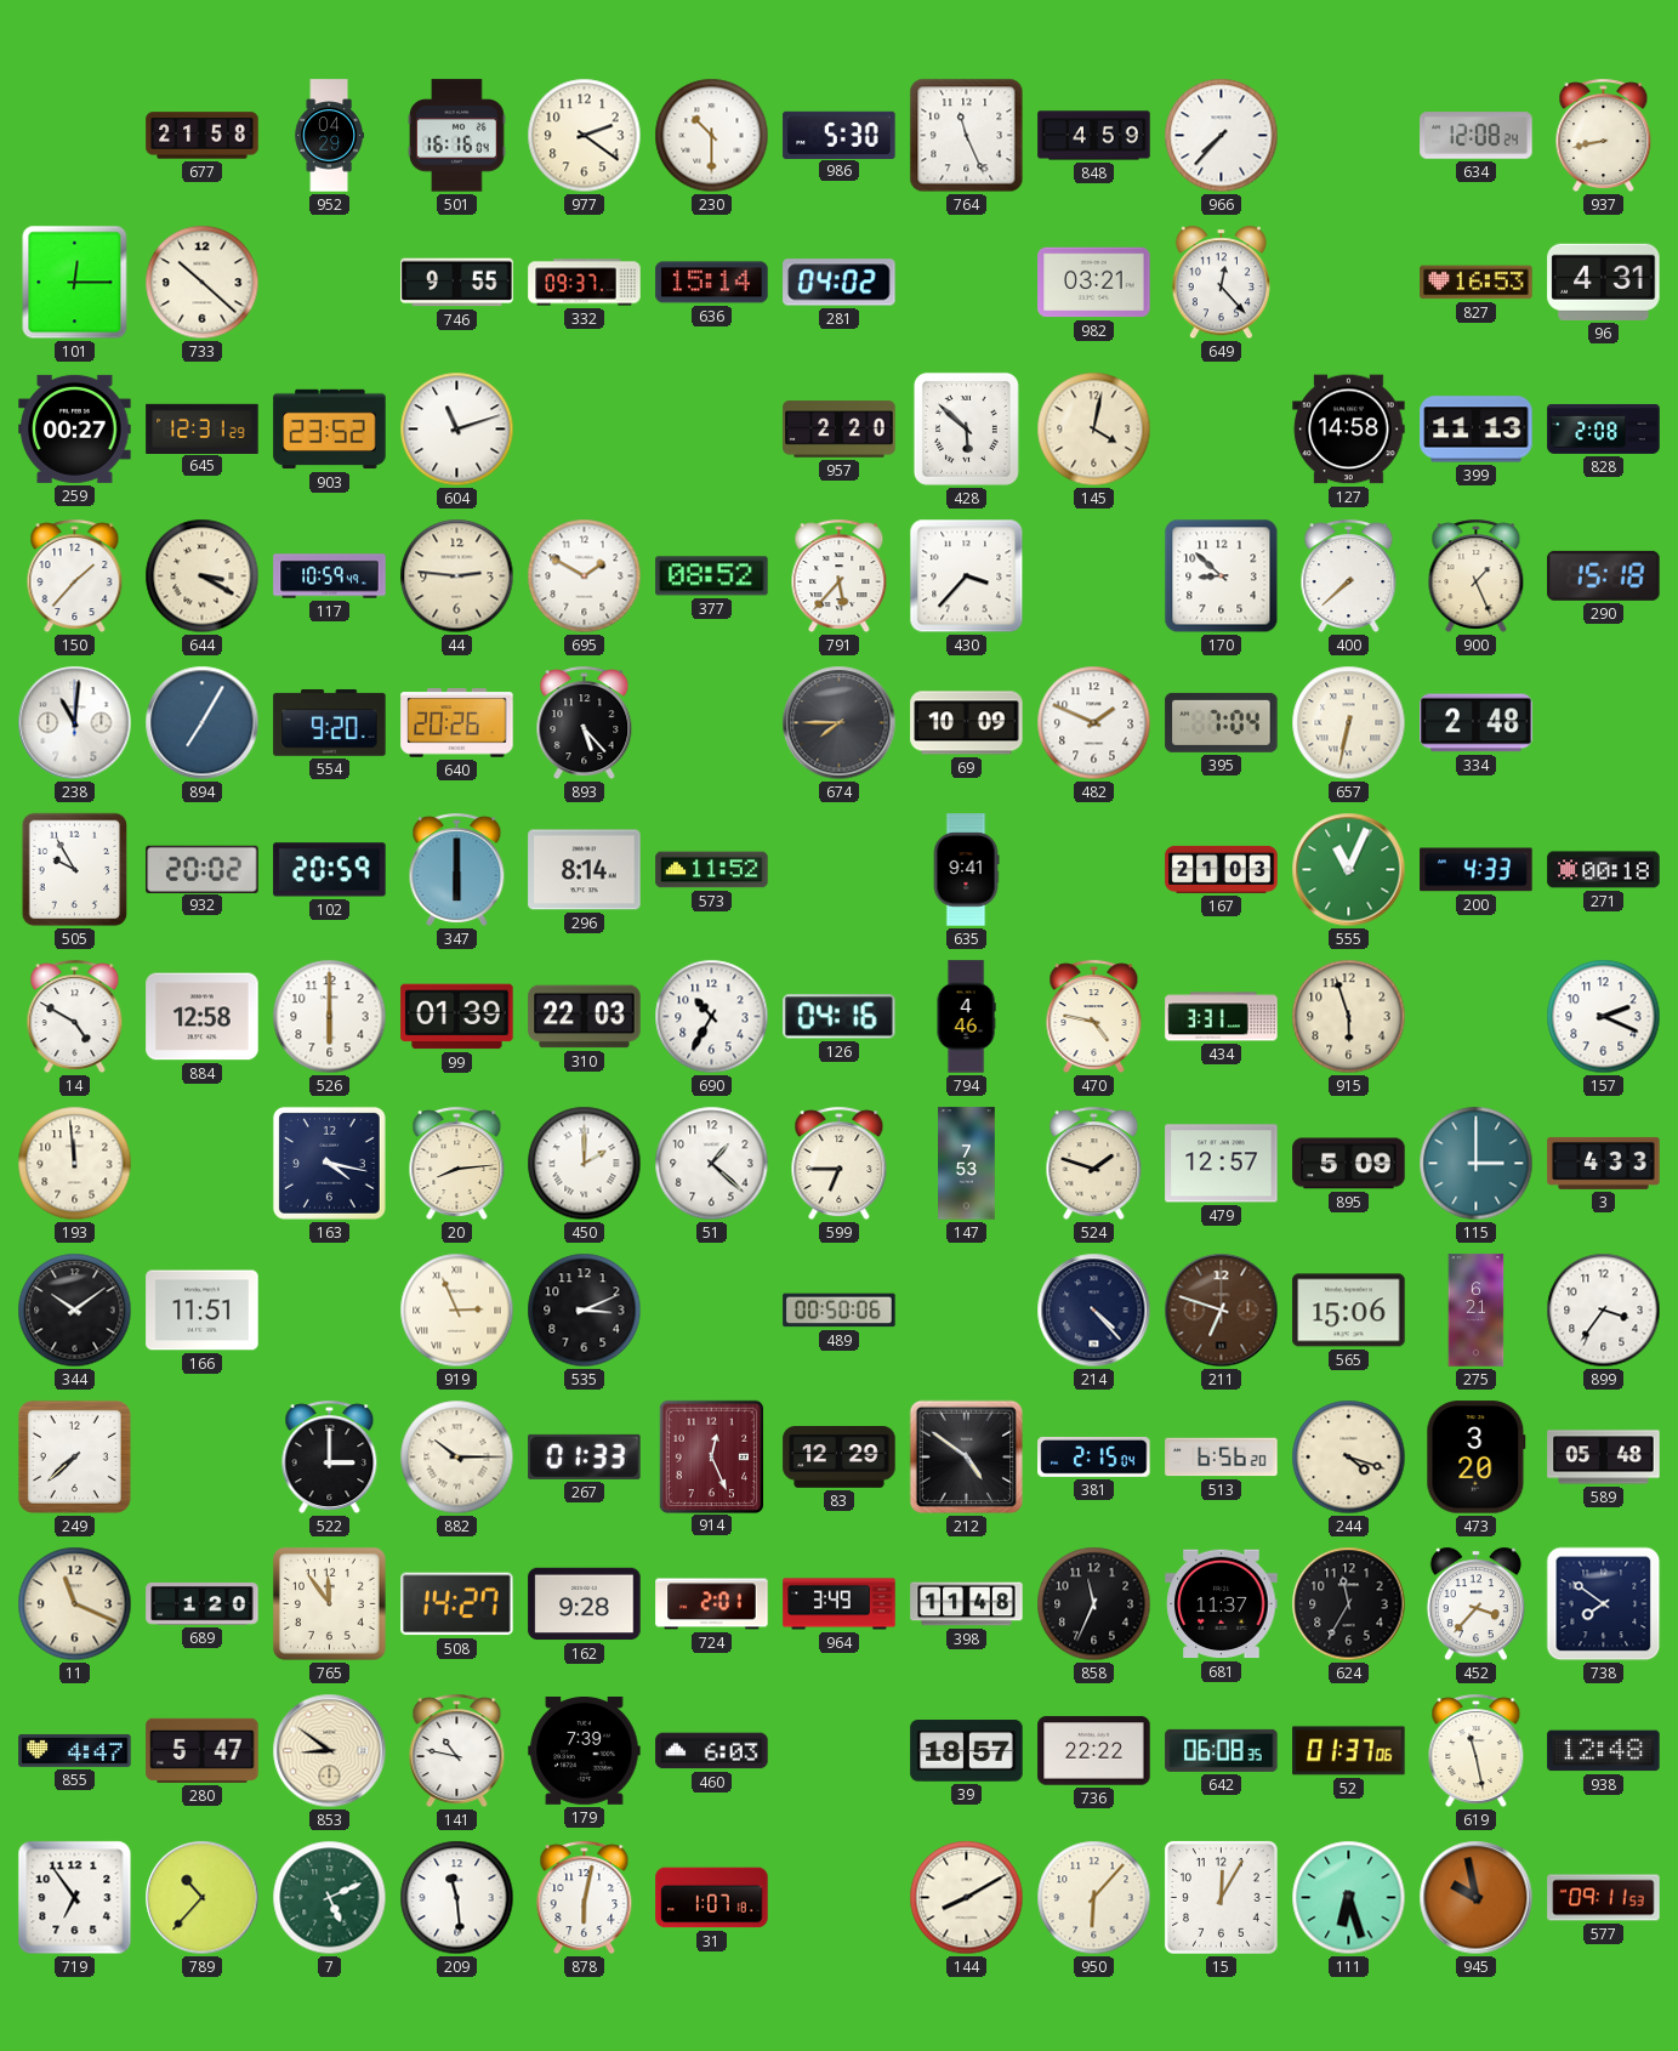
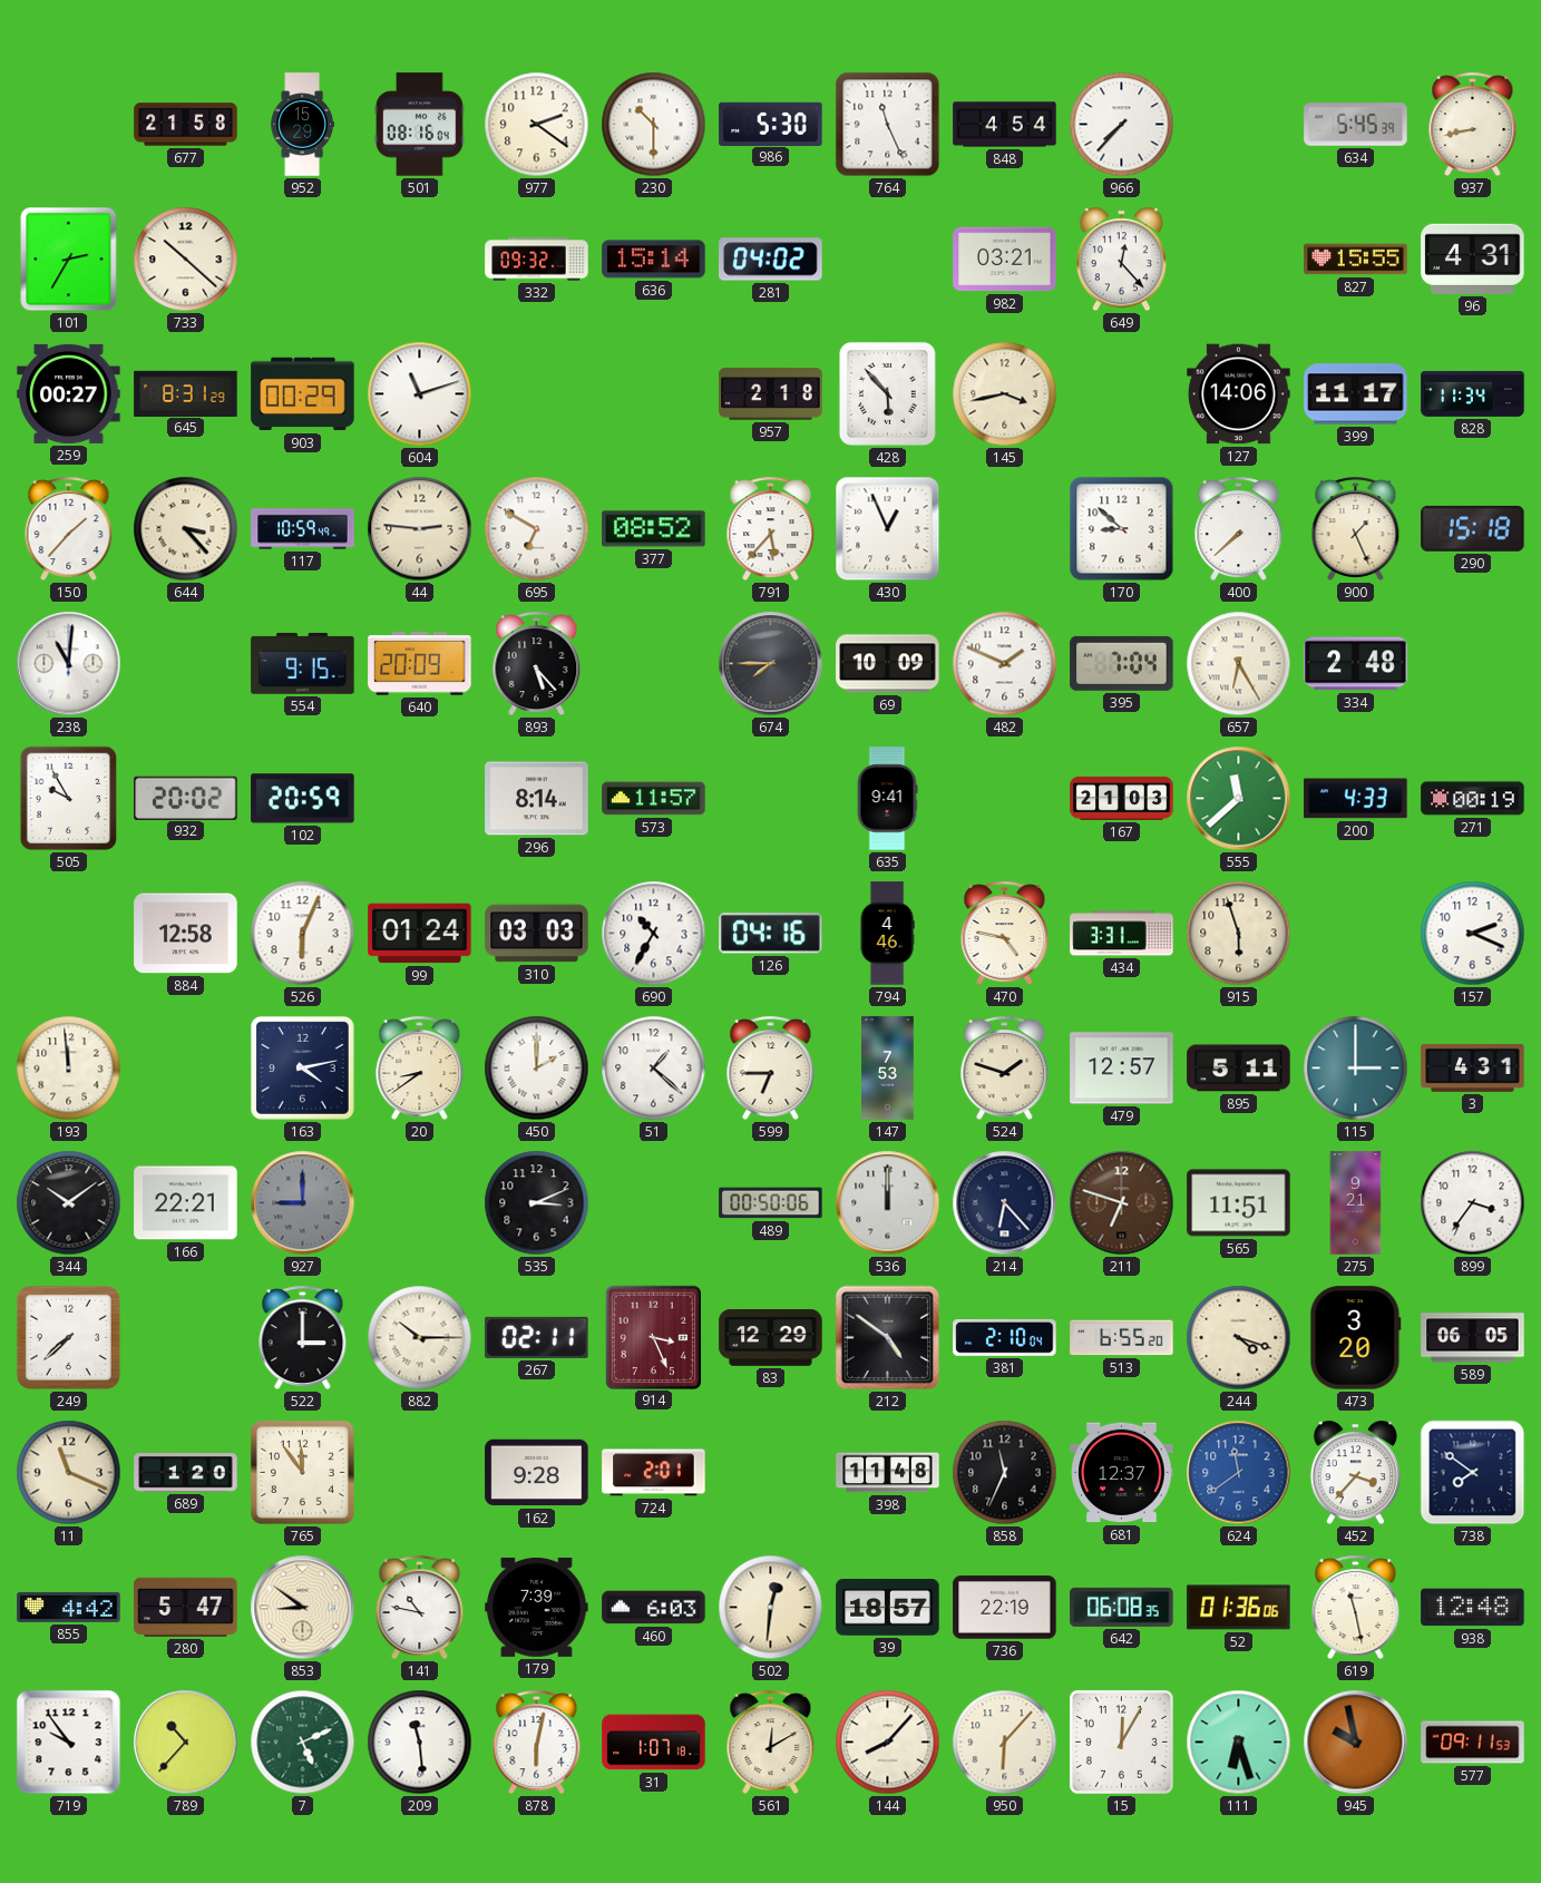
952: 04:29 -> 15:29 (302, 125)
501: 16:16 -> 08:16 (420, 125)
848: 4:59 -> 4:54 (1005, 125)
634: 12:08 -> 5:45 (1356, 125)
101: 12:15 -> 2:35 (69, 260)
746: 9:55 -> none (457, 283)
332: 09:37 -> 09:32 (537, 260)
827: 16:53 -> 15:55 (1356, 260)
645: 12:31 -> 8:31 (186, 393)
903: 23:52 -> 00:29 (303, 394)
957: 2:20 -> 2:18 (771, 394)
428: 5:52 -> 5:53 (887, 393)
145: 4:02 -> 3:43 (1005, 394)
127: 14:58 -> 14:06 (1239, 394)
399: 11:13 -> 11:17 (1356, 394)
828: 2:08 -> 11:34 (1473, 393)
644: 3:20 -> 3:23 (186, 529)
695: 1:50 -> 6:50 (537, 529)
430: 3:37 -> 12:56 (888, 529)
894: 7:05 -> none (203, 723)
554: 9:20 -> 9:15 (303, 663)
640: 20:26 -> 20:09 (420, 664)
657: 6:32 -> 6:25 (1239, 664)
347: 6:00 -> none (457, 870)
573: 11:52 -> 11:57 (654, 799)
555: 11:04 -> 11:38 (1239, 799)
271: 00:18 -> 00:19 (1473, 799)
14: 4:50 -> none (75, 1017)
526: 6:00 -> 6:04 (303, 934)
99: 01:39 -> 01:24 (420, 934)
310: 22:03 -> 03:03 (537, 934)
163: 4:17 -> 4:13 (302, 1067)
20: 8:14 -> 8:39 (420, 1069)
895: 5:09 -> 5:11 (1239, 1069)
3: 4:33 -> 4:31 (1473, 1067)
166: 11:51 -> 22:21 (186, 1203)
927: none -> 9:00 (303, 1203)
919: 2:56 -> none (457, 1311)
536: none -> 12:00 (888, 1203)
214: 4:23 -> 6:23 (1005, 1203)
565: 15:06 -> 11:51 (1239, 1203)
275: 6:21 -> 9:21 (1356, 1203)
267: 01:33 -> 02:11 (537, 1337)
914: 12:26 -> 3:26 (653, 1337)
381: 2:15 -> 2:10 (1005, 1337)
513: 6:56 -> 6:55 (1122, 1338)
589: 05:48 -> 06:05 (1473, 1338)
508: 14:27 -> none (457, 1604)
964: 3:49 -> none (840, 1604)
681: 11:37 -> 12:37 (1122, 1473)
624: 11:35 -> 11:39 (1239, 1473)
624 dial: black -> blue (1239, 1473)
855: 4:47 -> 4:42 (69, 1607)
502: none -> 12:31 (771, 1608)
736: 22:22 -> 22:19 (1005, 1608)
52: 01:37 -> 01:36 (1239, 1608)
719: 6:54 -> 9:54 (69, 1743)
561: none -> 12:10 (771, 1743)
144: 8:10 -> 8:07 (888, 1743)
